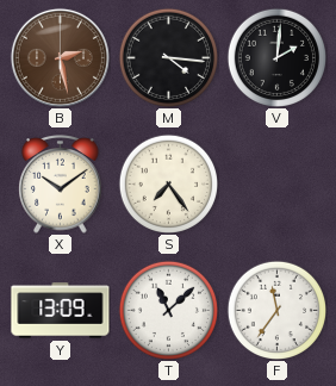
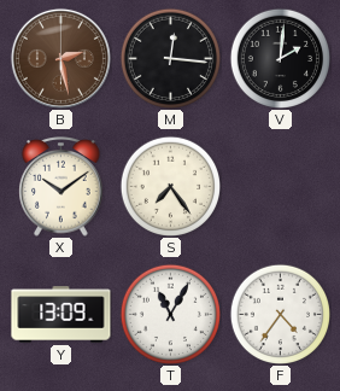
M: 4:16 -> 12:16 (170, 58)
T: 11:08 -> 11:05 (170, 314)
F: 11:36 -> 4:36 (280, 314)
